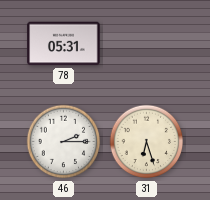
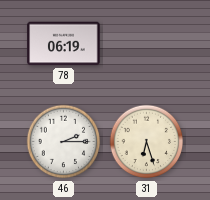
78: 05:31 -> 06:19 (64, 44)
